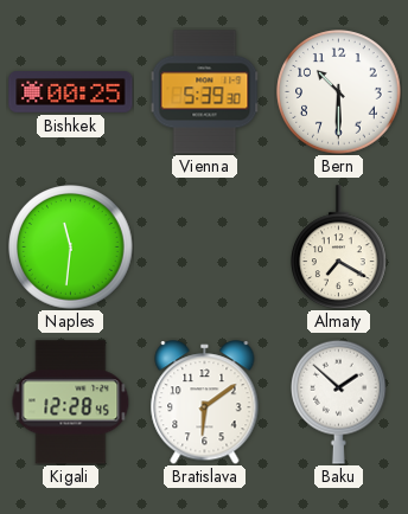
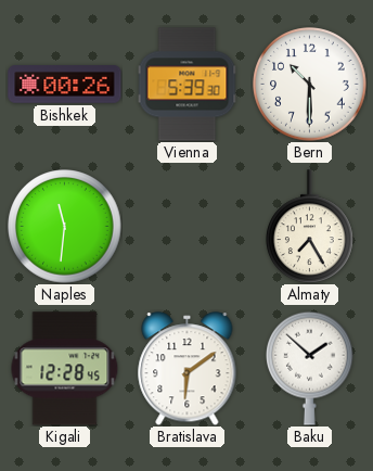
Bishkek: 00:25 -> 00:26 (65, 85)
Almaty: 7:20 -> 7:25 (310, 226)
